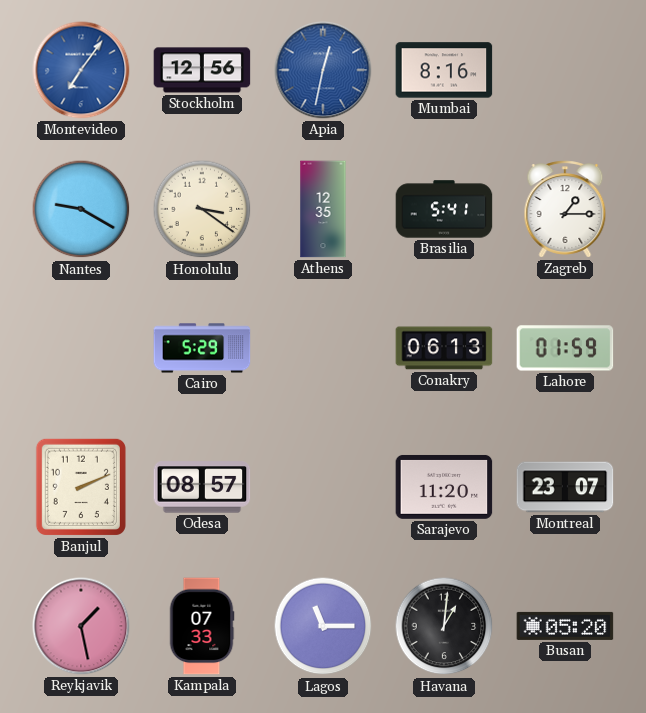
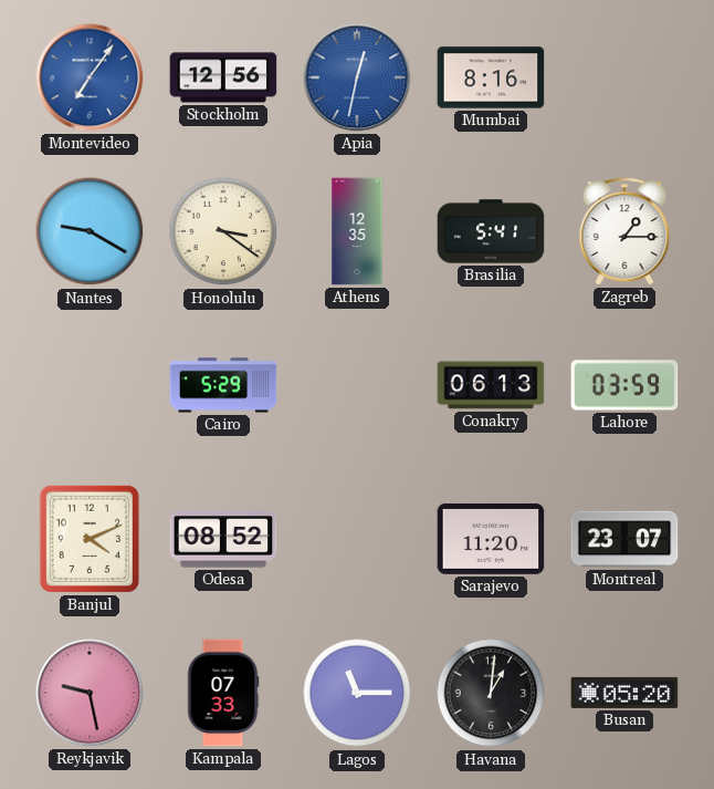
Lahore: 01:59 -> 03:59 (624, 385)
Banjul: 2:11 -> 4:11 (90, 539)
Odesa: 08:57 -> 08:52 (223, 539)
Reykjavik: 1:28 -> 9:28 (90, 693)
